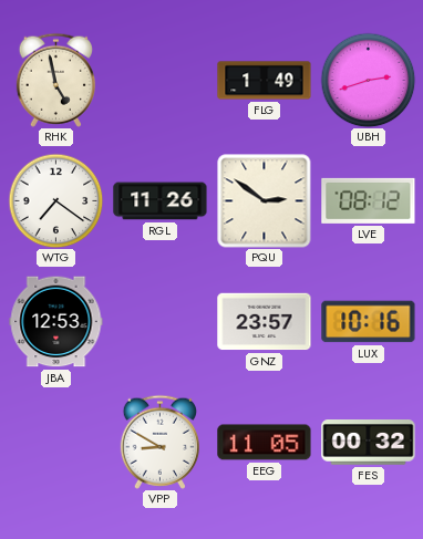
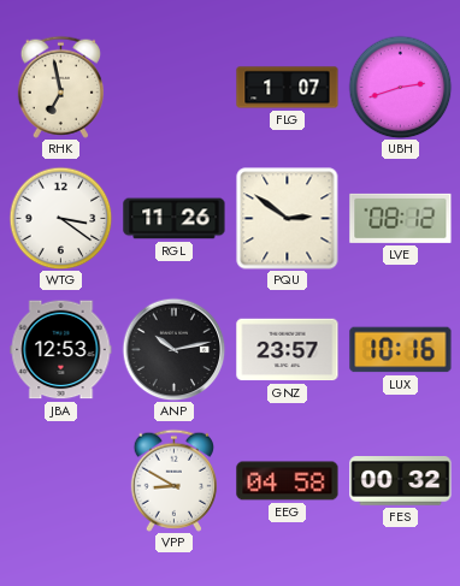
RHK: 4:58 -> 6:58 (60, 87)
FLG: 1:49 -> 1:07 (288, 88)
WTG: 7:21 -> 3:21 (60, 218)
ANP: none -> 10:13 (173, 349)
EEG: 11:05 -> 04:58 (288, 481)
